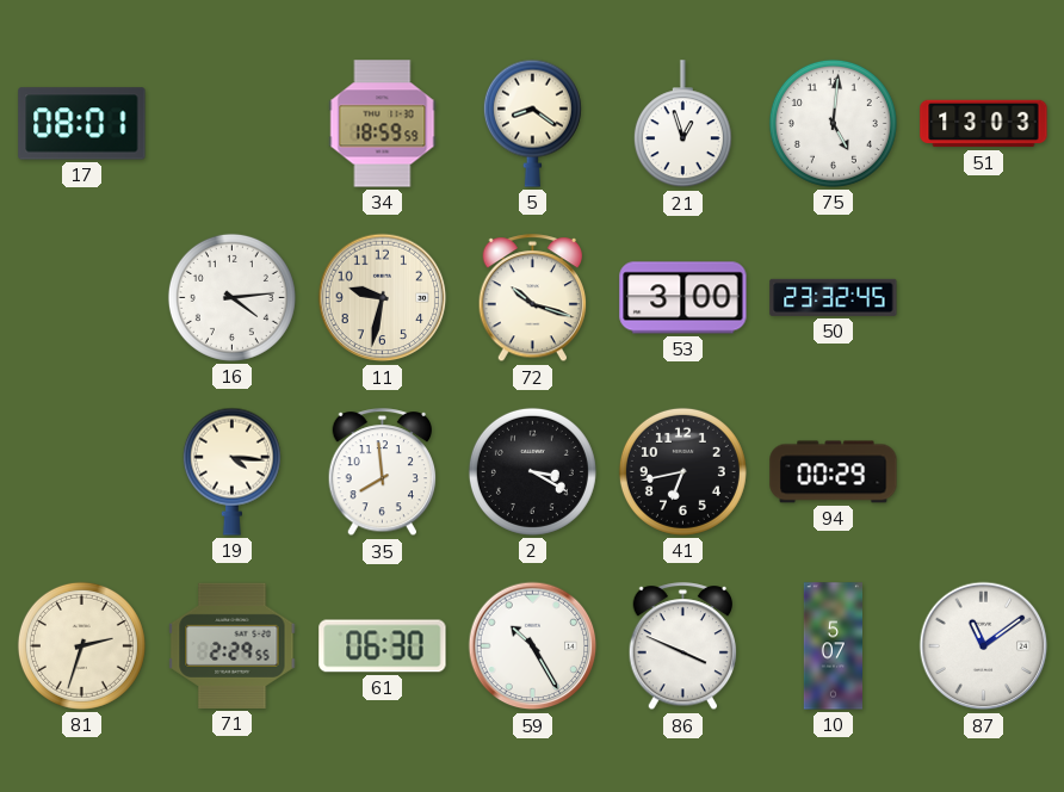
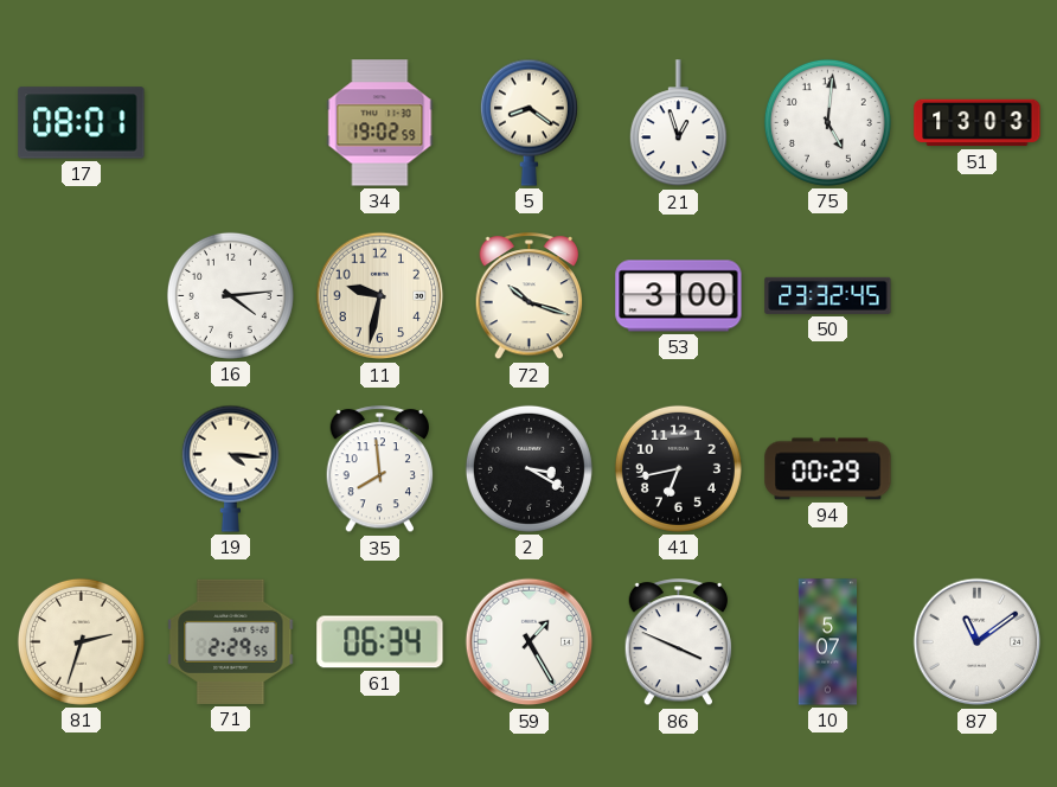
34: 18:59 -> 19:02 (380, 123)
61: 06:30 -> 06:34 (380, 642)
59: 10:25 -> 1:25 (530, 642)
